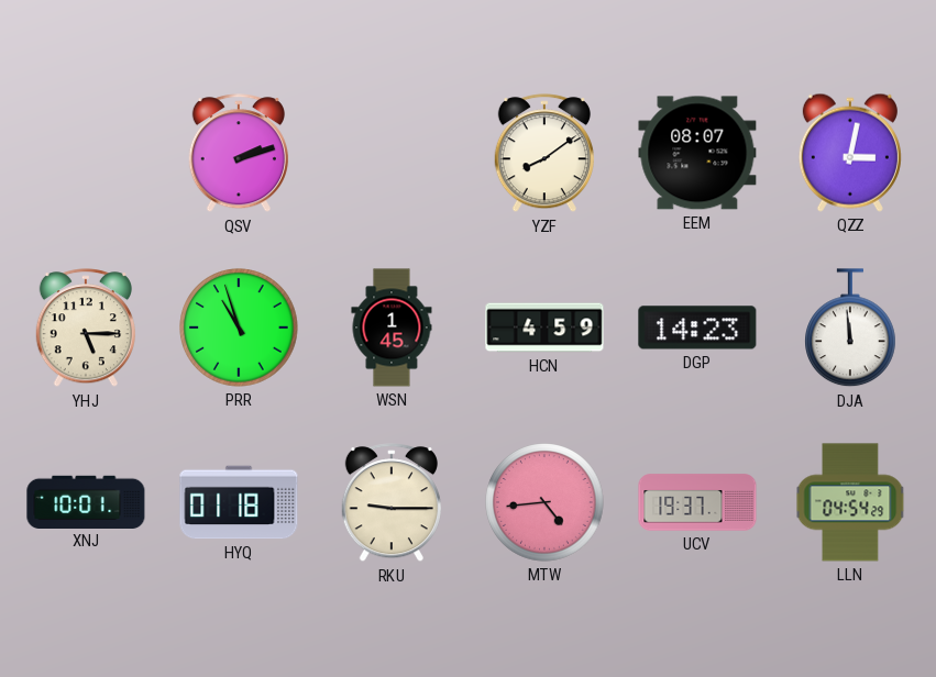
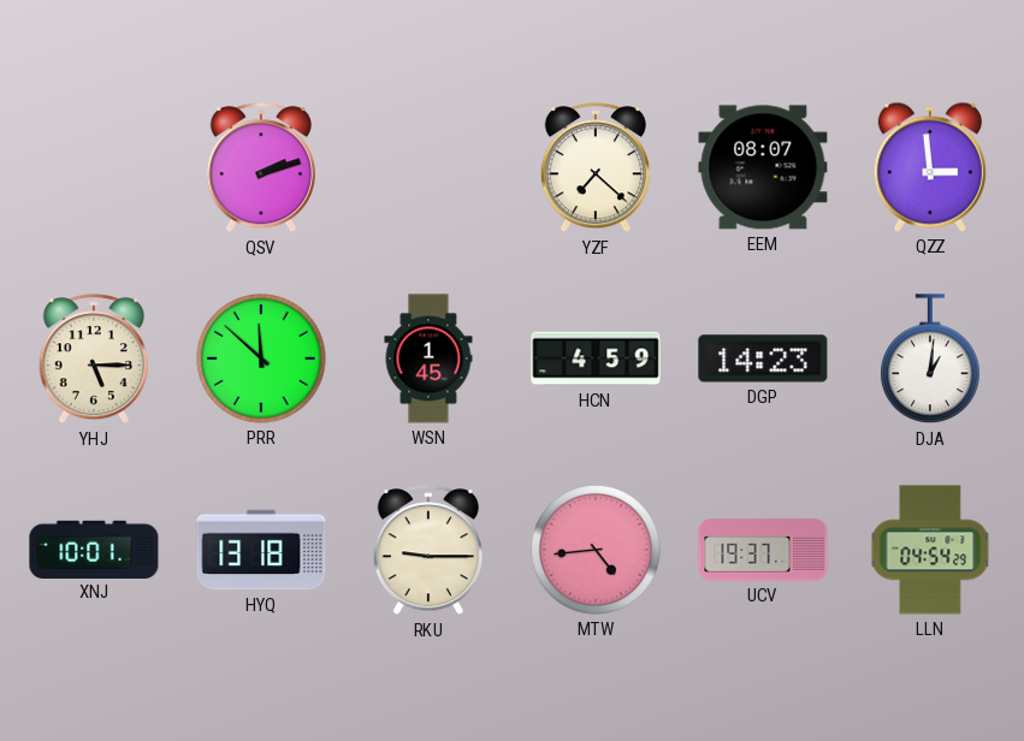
YZF: 8:09 -> 7:22 (596, 168)
QZZ: 3:02 -> 2:59 (930, 167)
PRR: 10:57 -> 11:52 (261, 358)
DJA: 11:59 -> 1:01 (931, 360)
HYQ: 01:18 -> 13:18 (261, 550)
